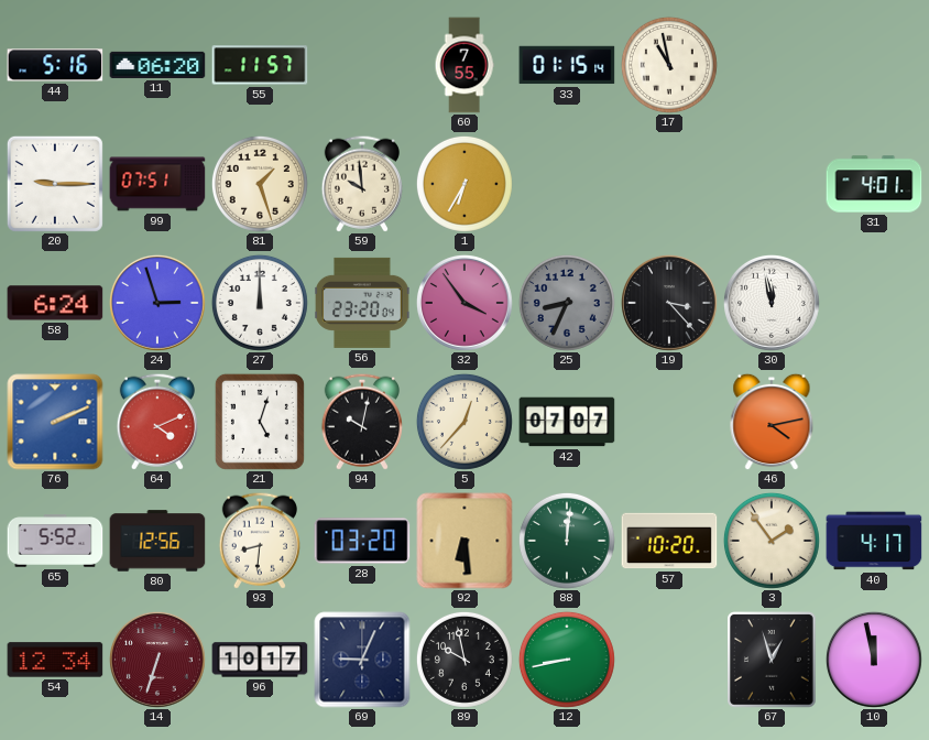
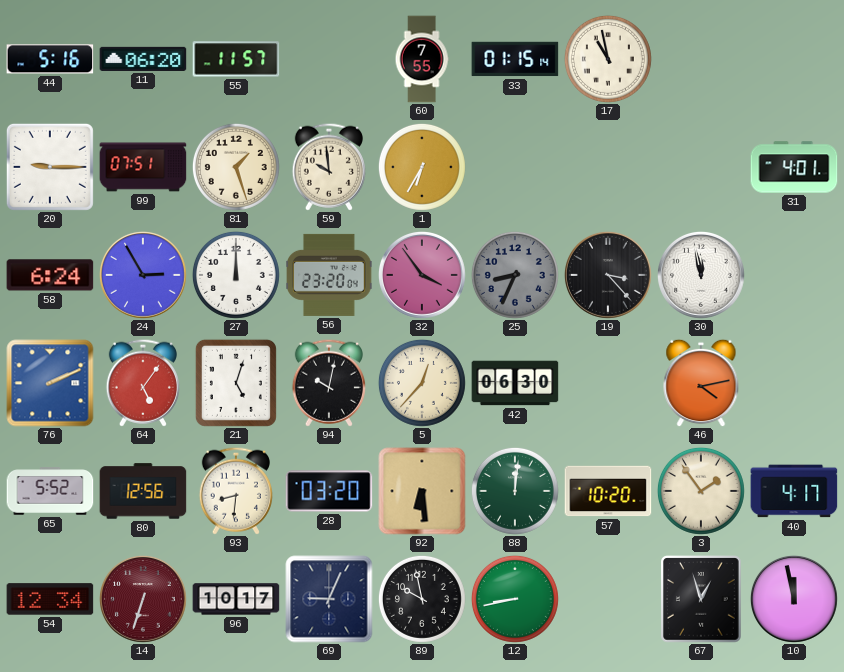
24: 2:57 -> 2:55 (143, 275)
64: 4:11 -> 5:06 (143, 383)
42: 07:07 -> 06:30 (515, 383)
